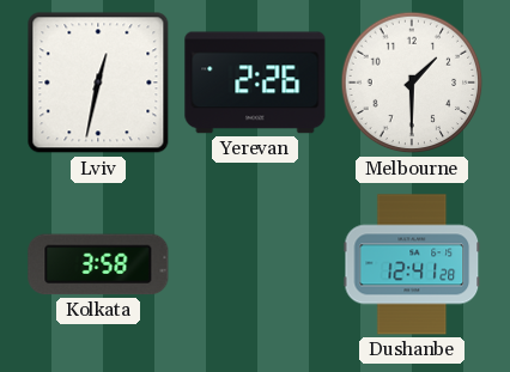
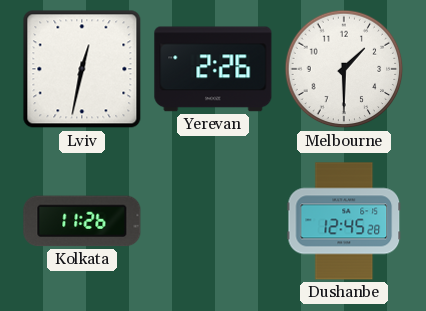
Kolkata: 3:58 -> 11:26 (82, 221)
Dushanbe: 12:41 -> 12:45 (344, 221)
